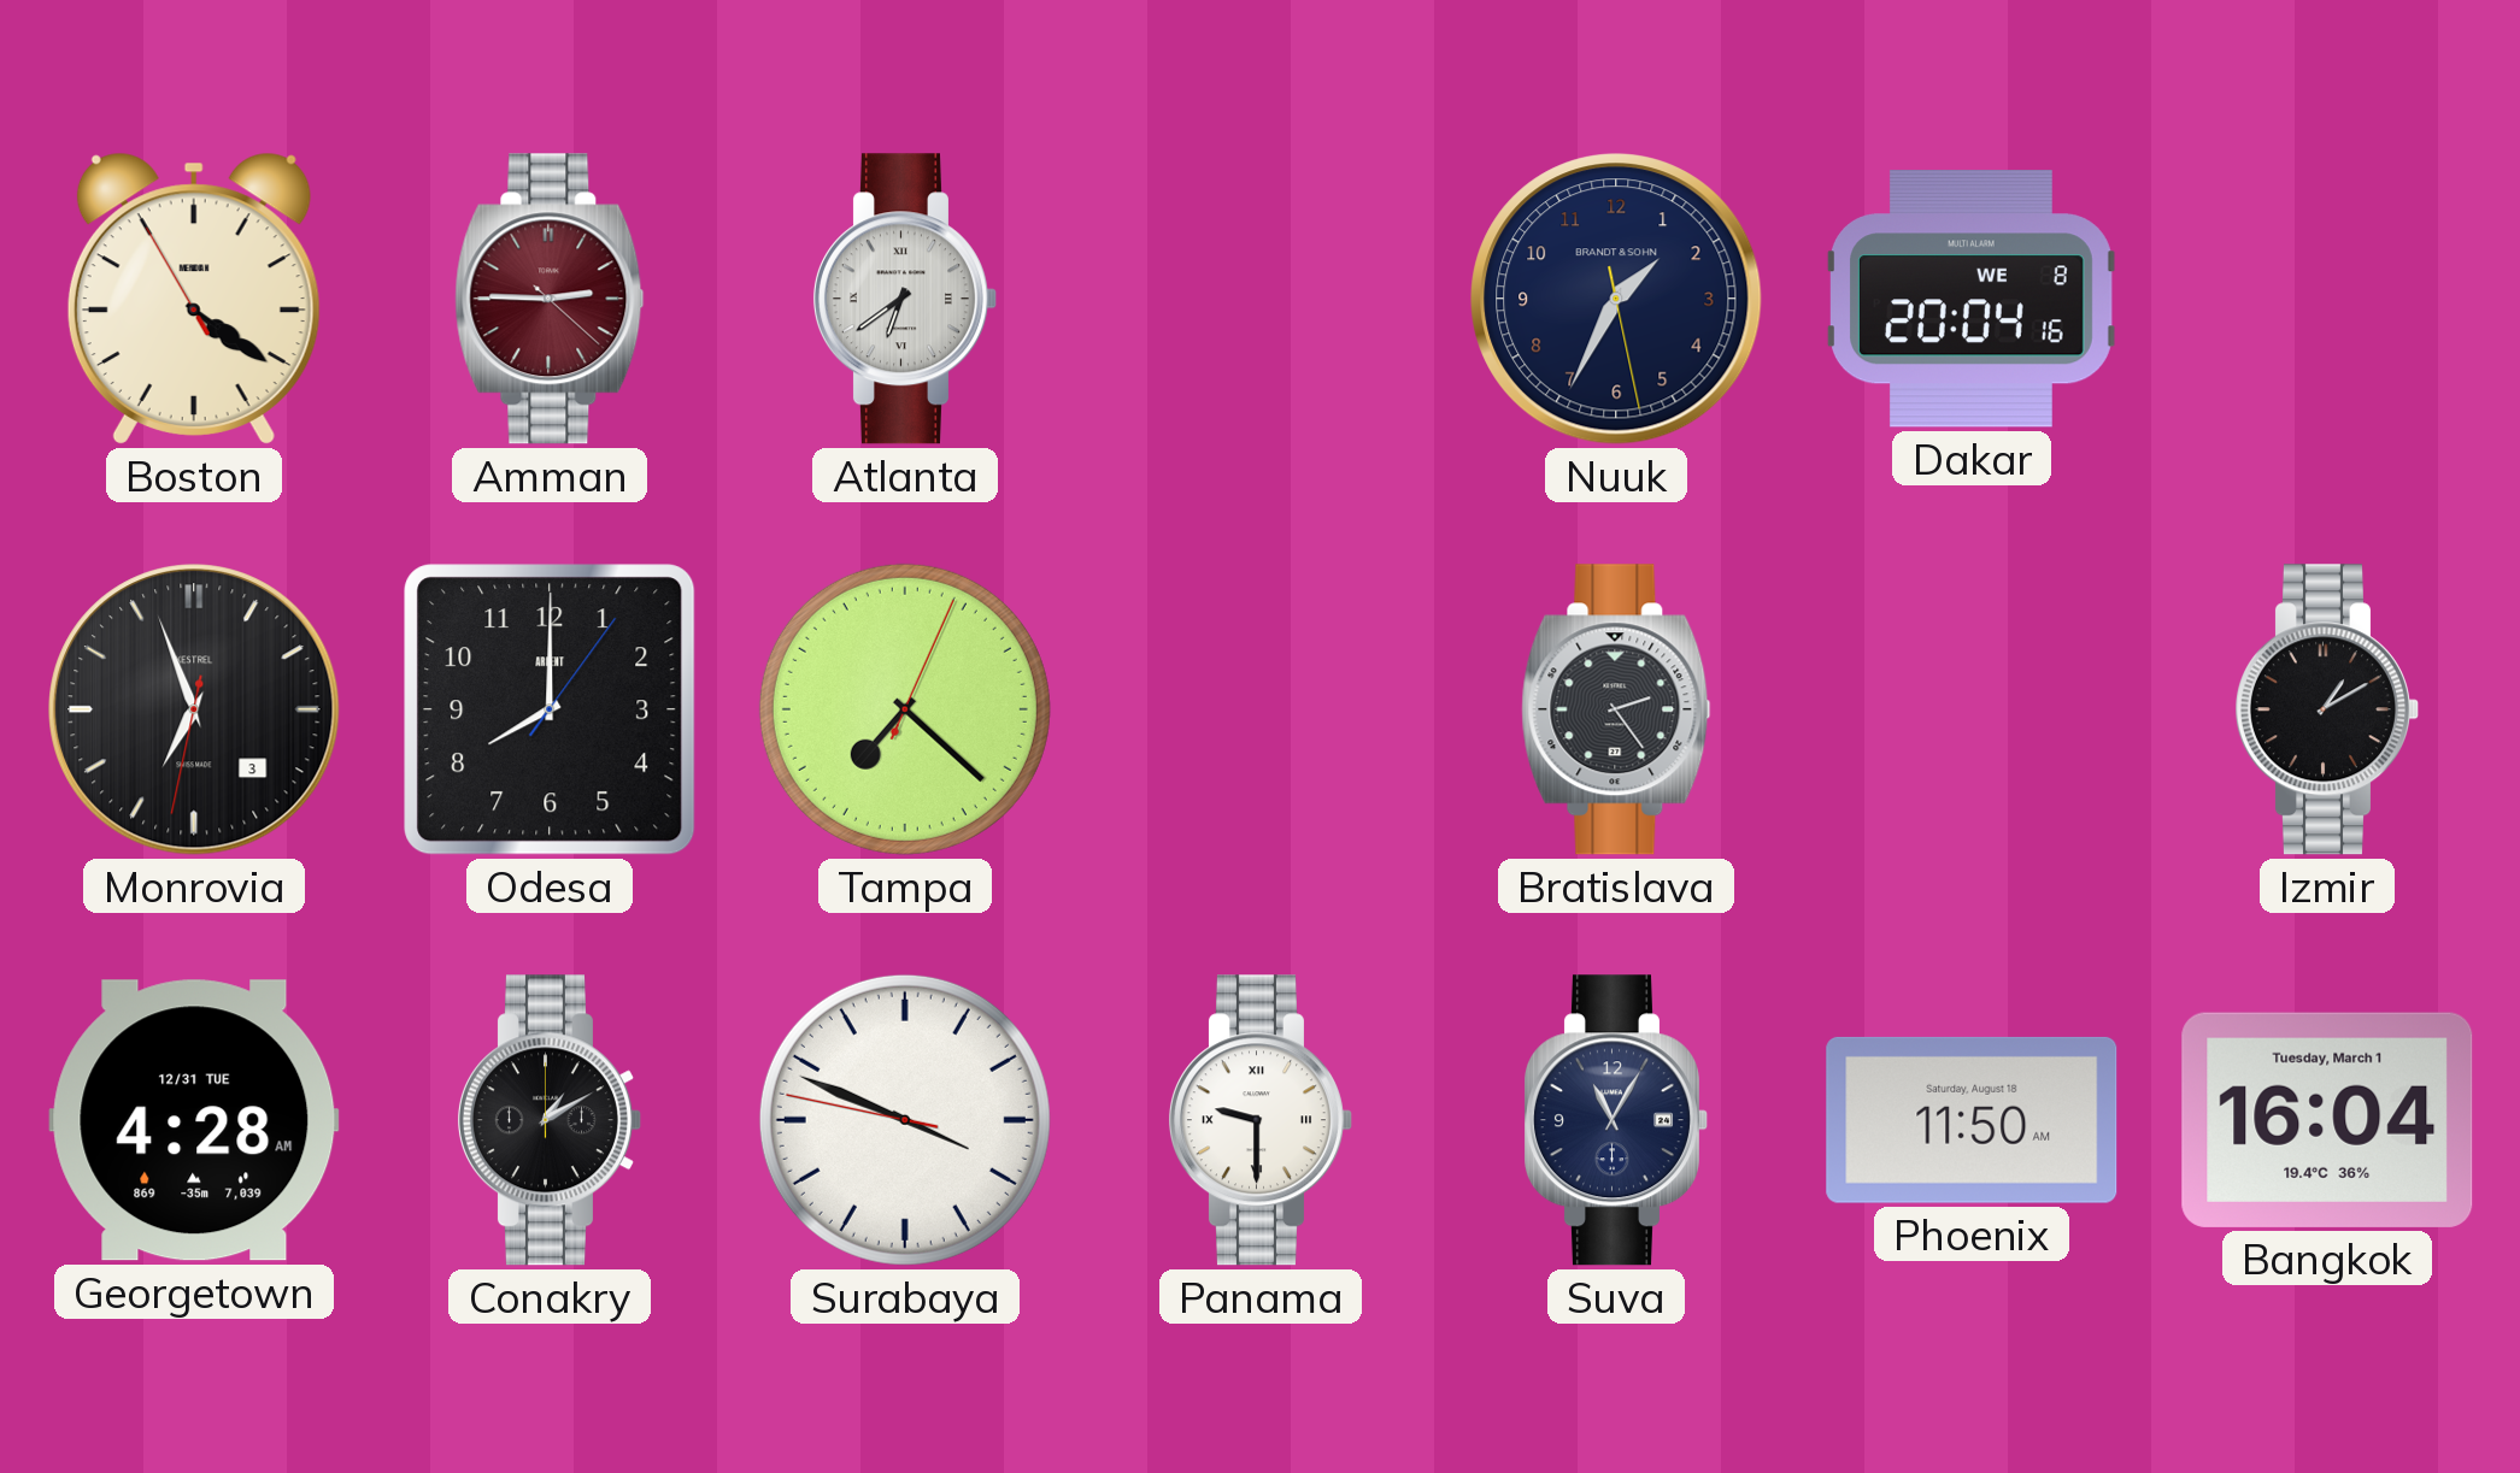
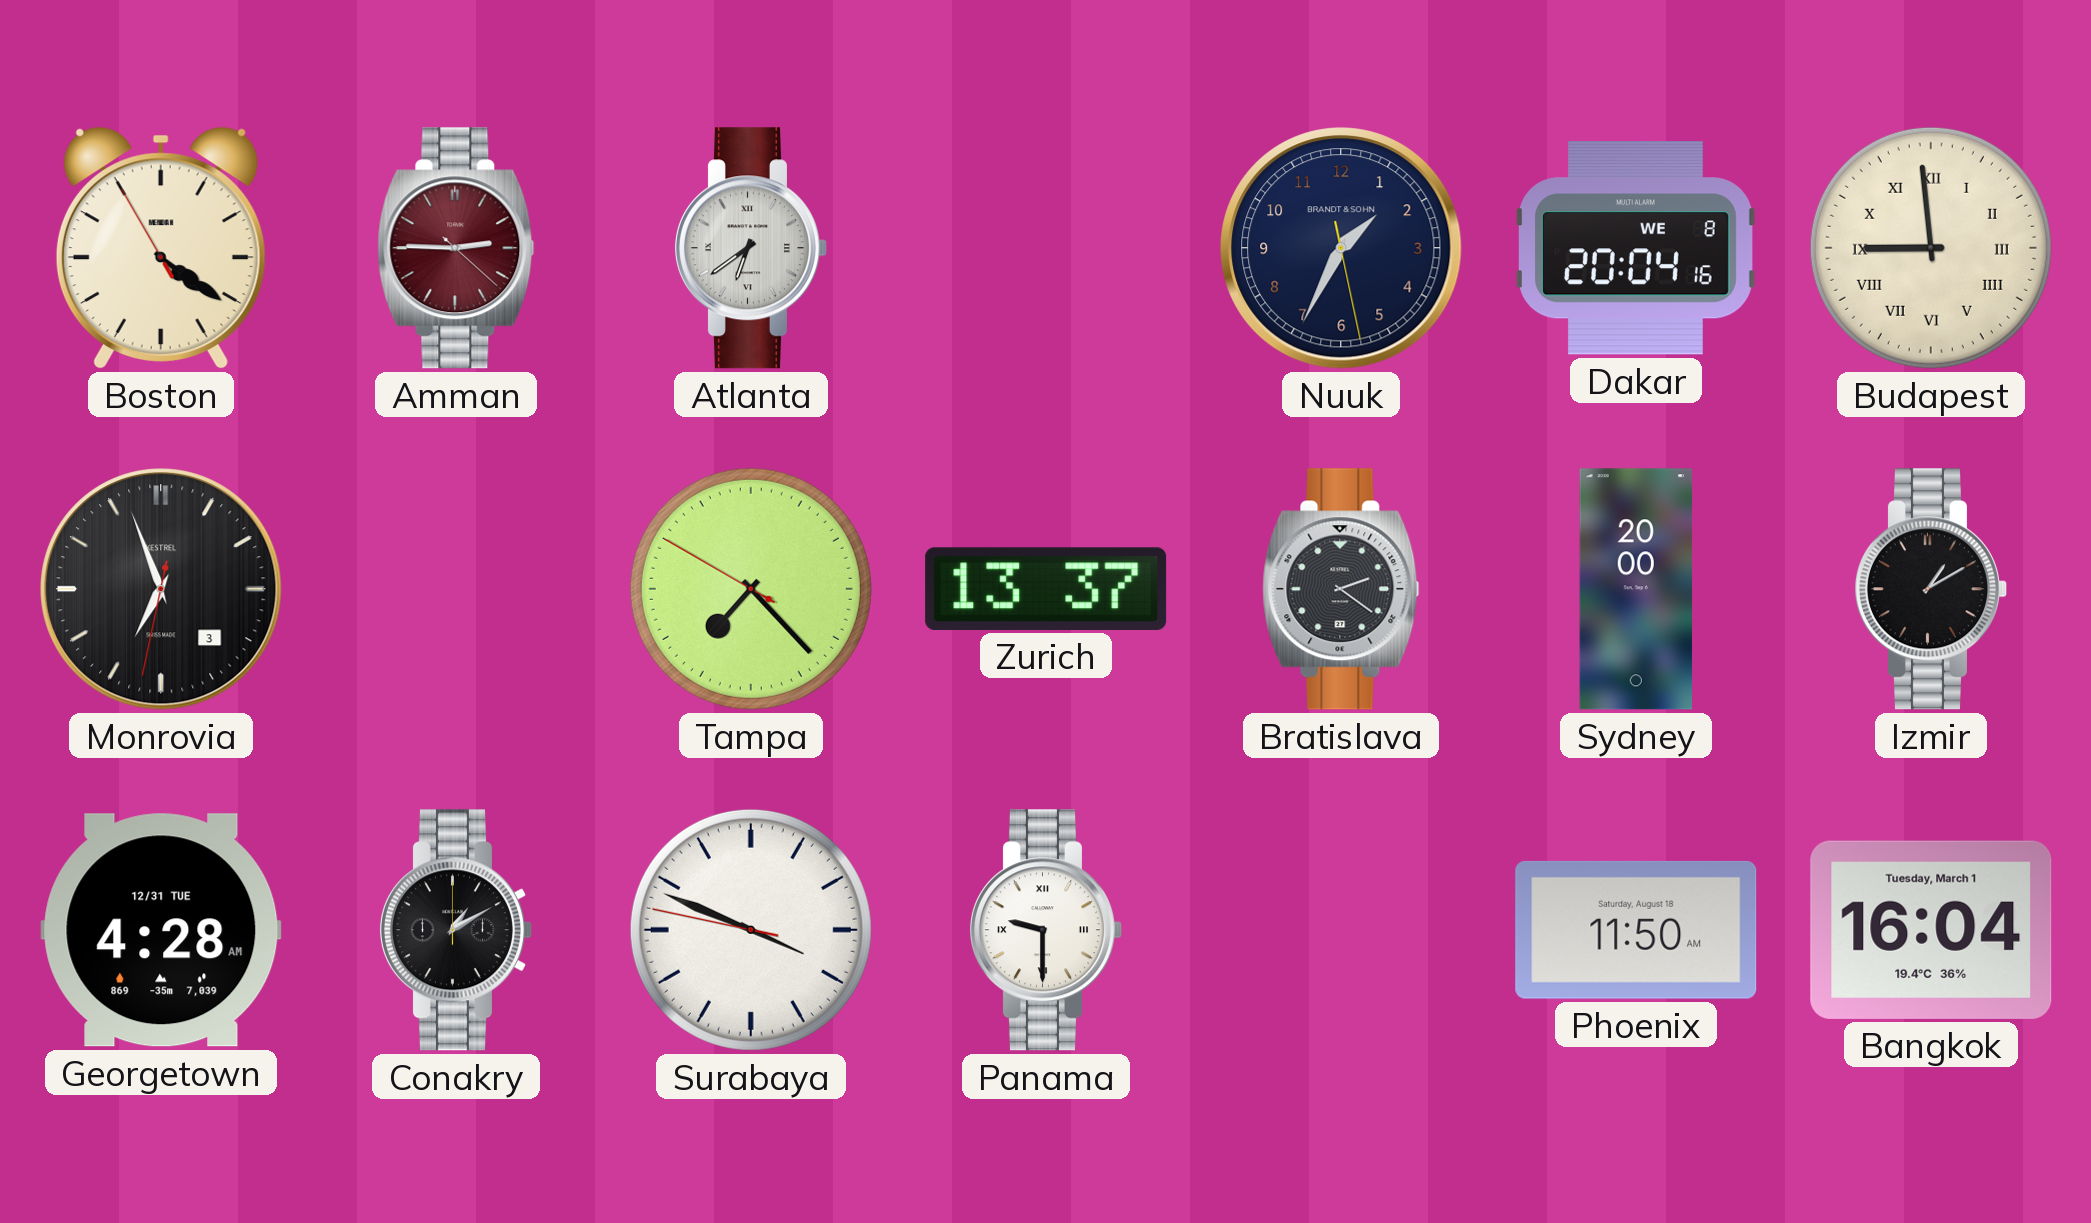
Budapest: none -> 8:59 (1931, 248)
Odesa: 8:00 -> none (550, 709)
Tampa: 7:22:04 -> 7:22:50 (751, 589)
Zurich: none -> 13:37 (1046, 589)
Bratislava: 2:24 -> 2:21 (1341, 589)
Sydney: none -> 20:00 (1636, 589)
Suva: 11:05 -> none (1616, 1120)
